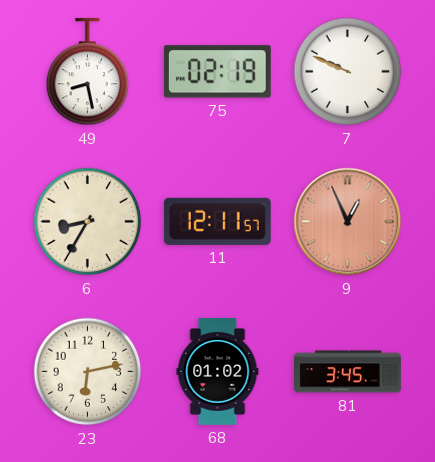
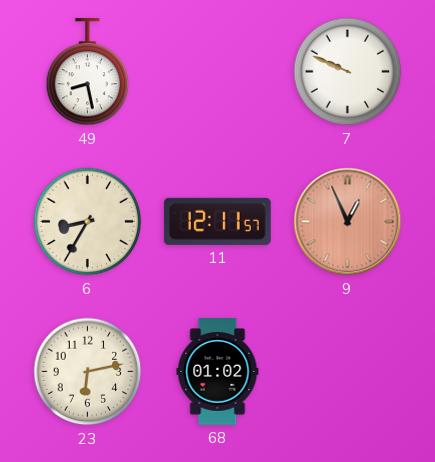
75: 02:19 -> none (217, 72)
81: 3:45 -> none (348, 372)
